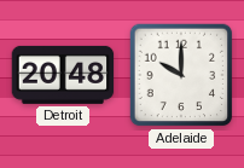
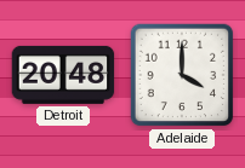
Adelaide: 10:00 -> 4:00 (182, 75)
